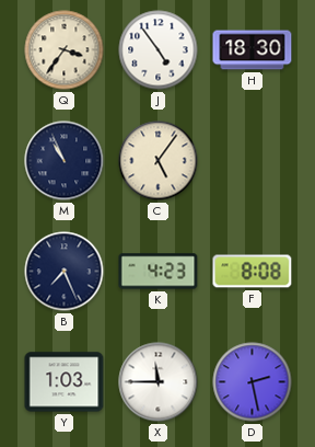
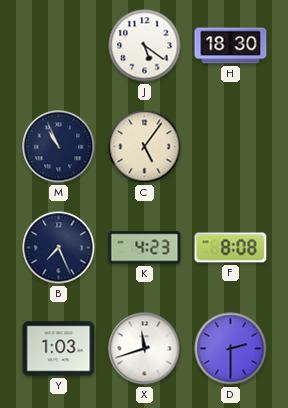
Q: 3:36 -> none (65, 50)
J: 4:54 -> 5:21 (145, 46)
X: 11:45 -> 11:42 (145, 349)
D: 2:28 -> 2:30 (231, 349)
